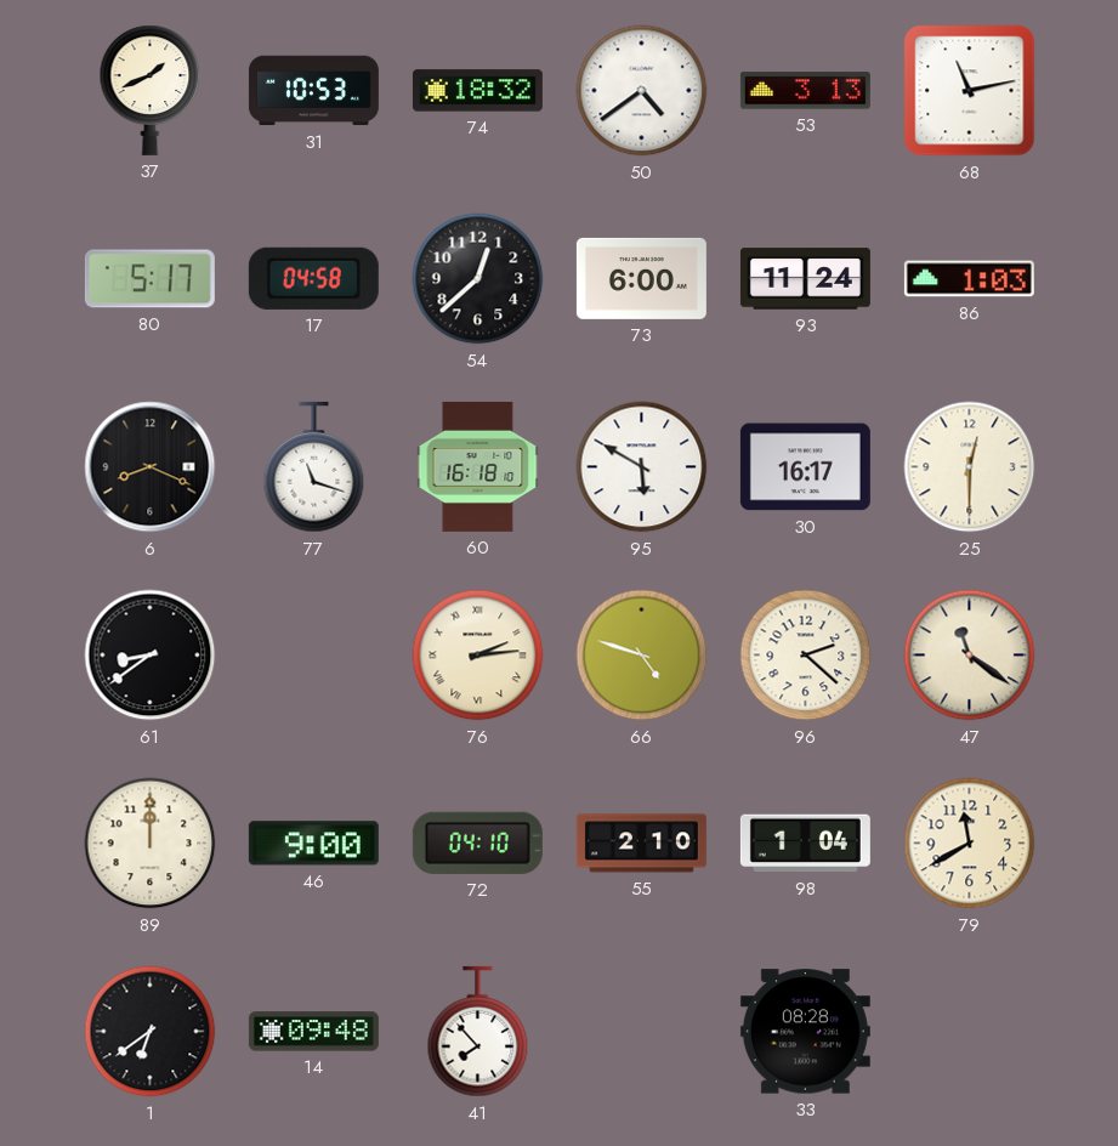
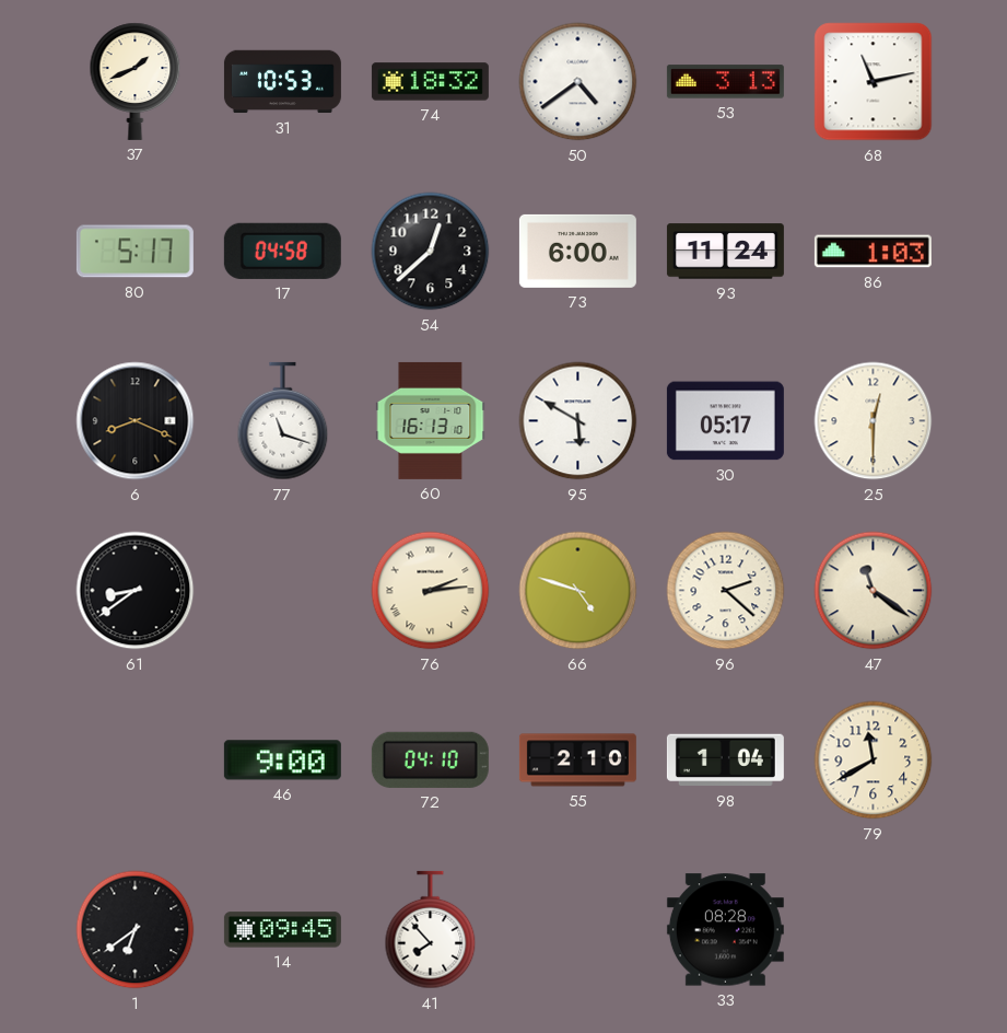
60: 16:18 -> 16:13 (431, 420)
30: 16:17 -> 05:17 (725, 421)
89: 12:00 -> none (151, 844)
14: 09:48 -> 09:45 (282, 930)
